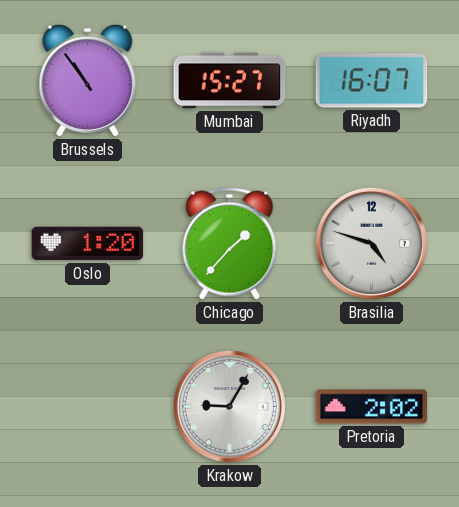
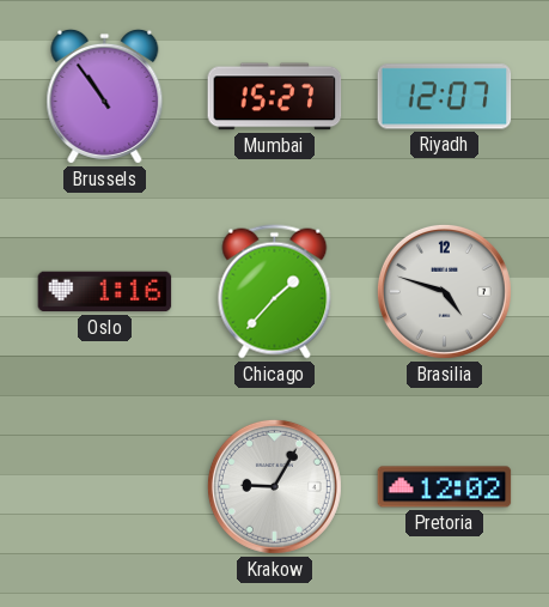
Riyadh: 16:07 -> 12:07 (445, 97)
Oslo: 1:20 -> 1:16 (105, 292)
Pretoria: 2:02 -> 12:02 (445, 487)
